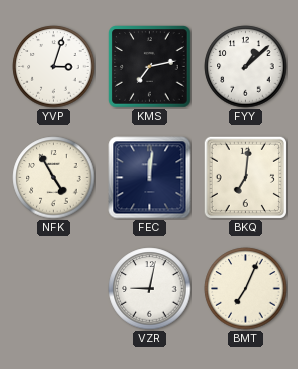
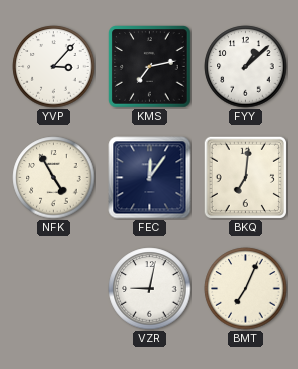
YVP: 3:03 -> 3:07 (54, 67)
FEC: 12:01 -> 12:06 (150, 178)
